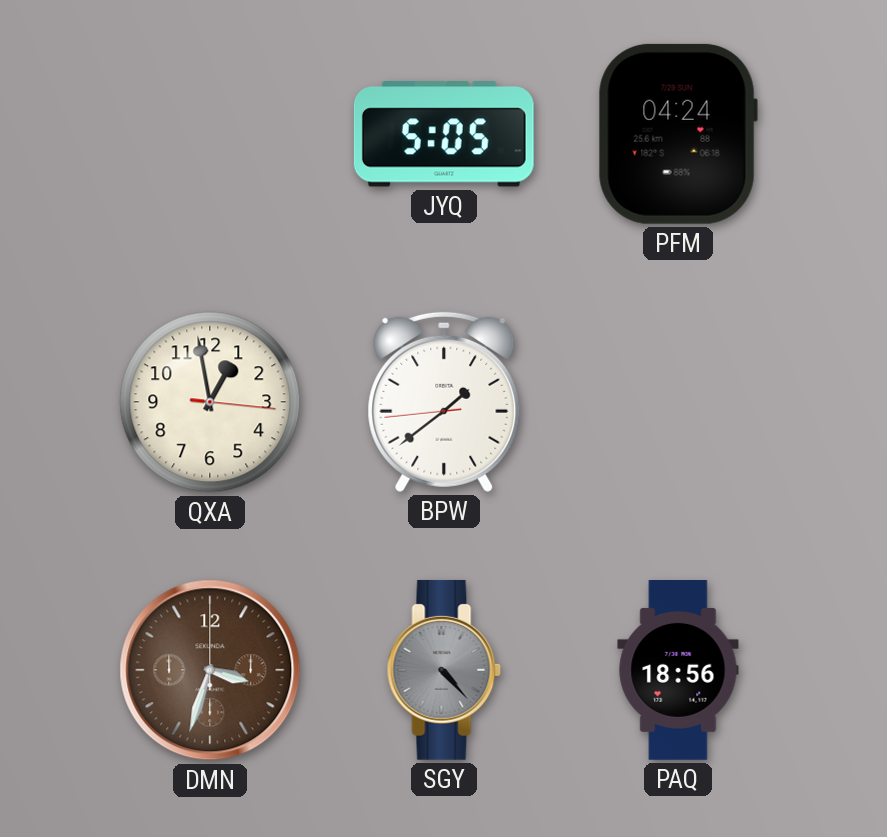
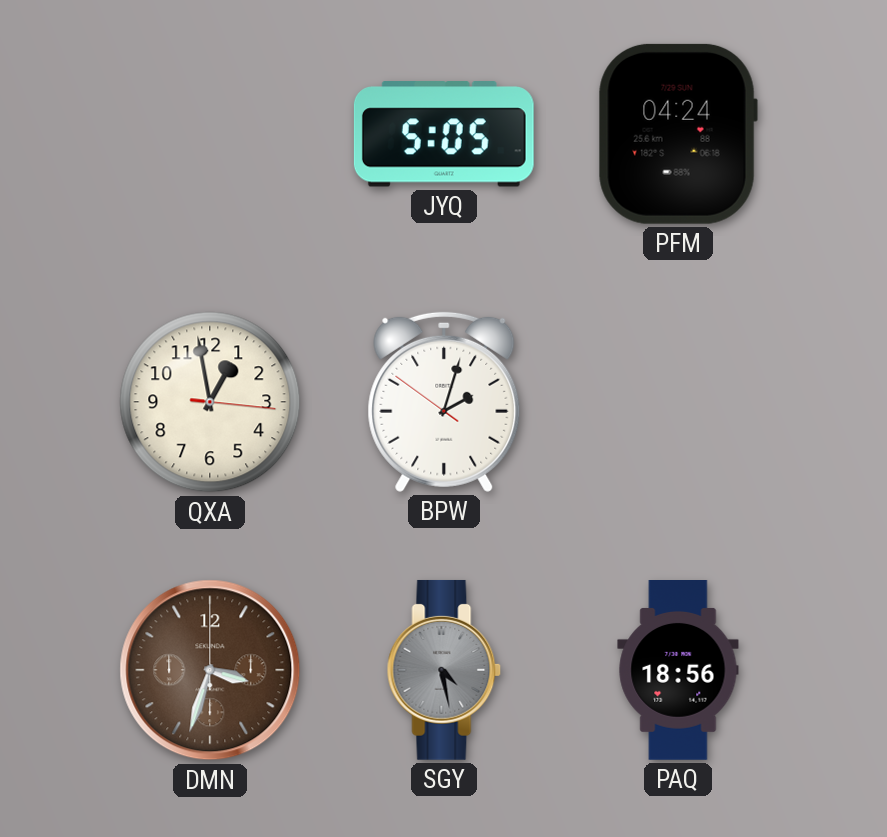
BPW: 1:38 -> 2:02 (444, 402)
SGY: 4:23 -> 4:28 (444, 670)
